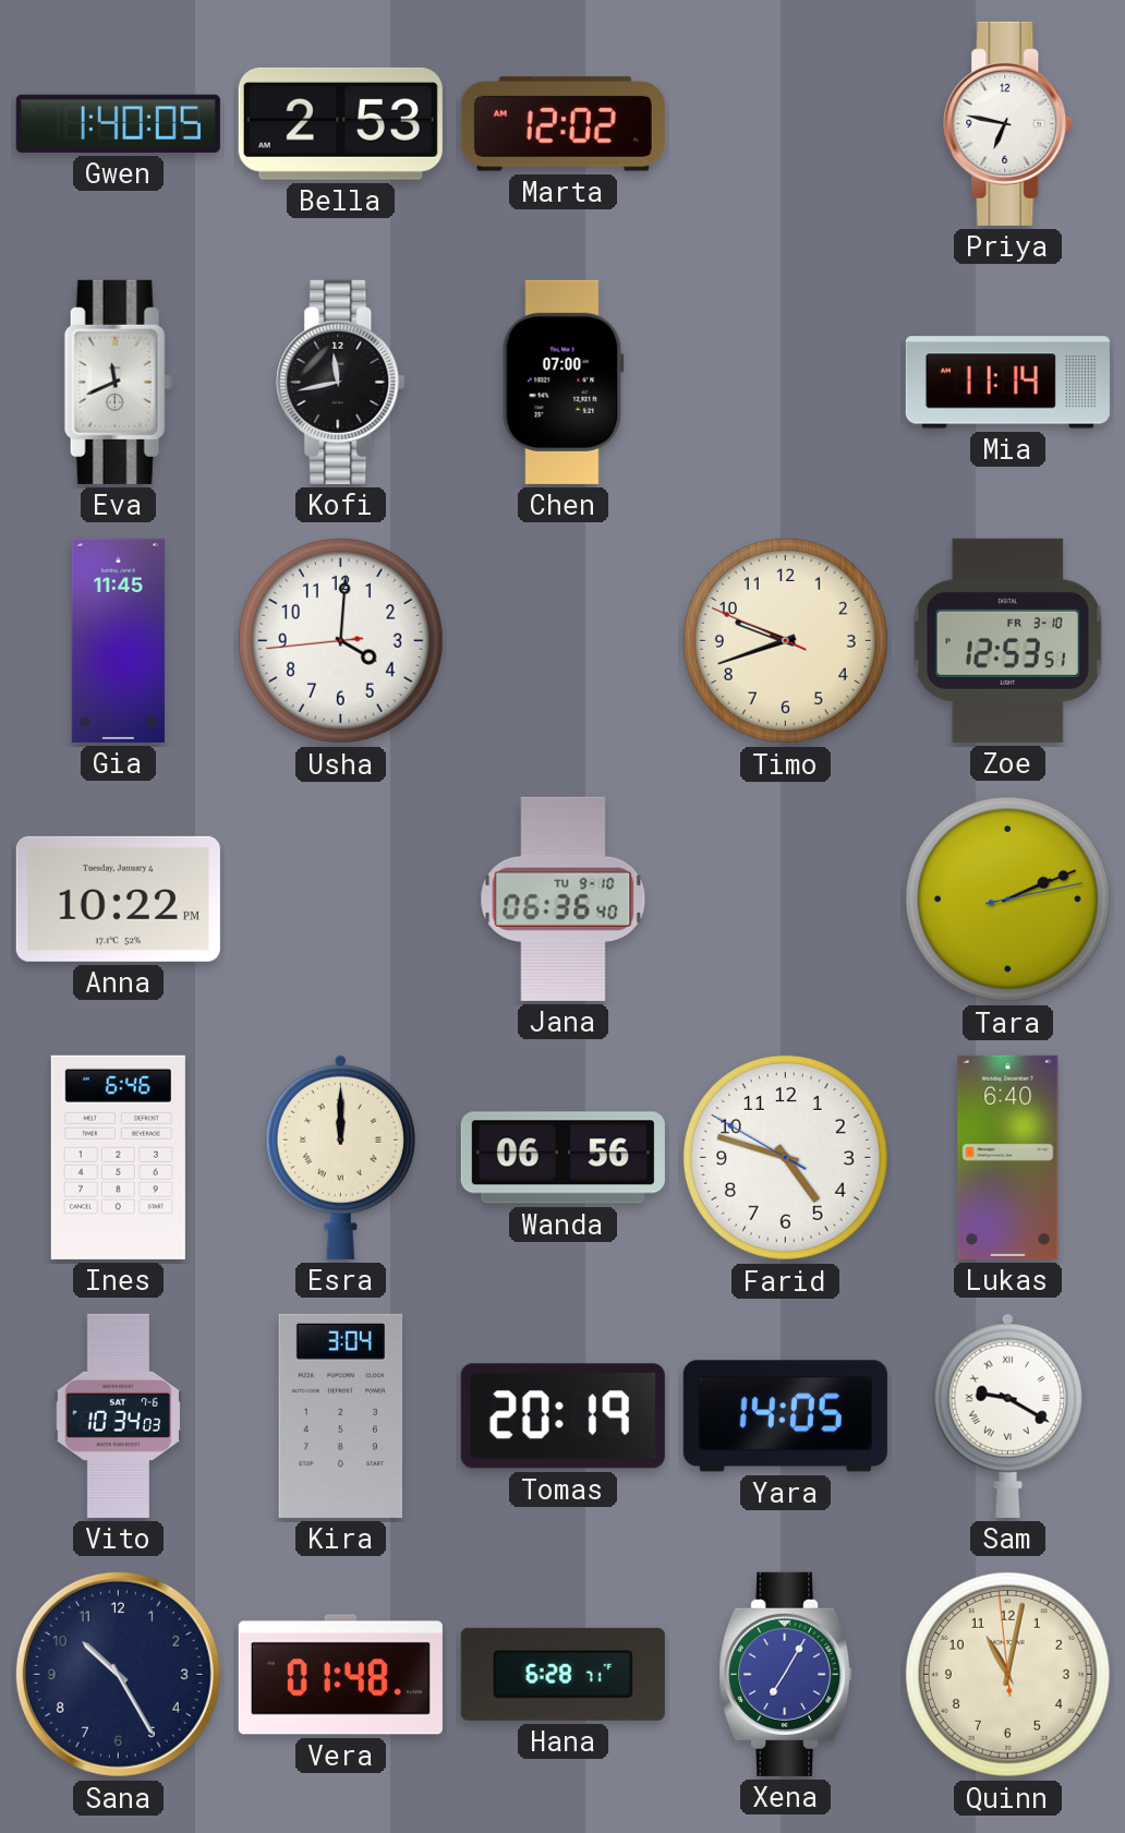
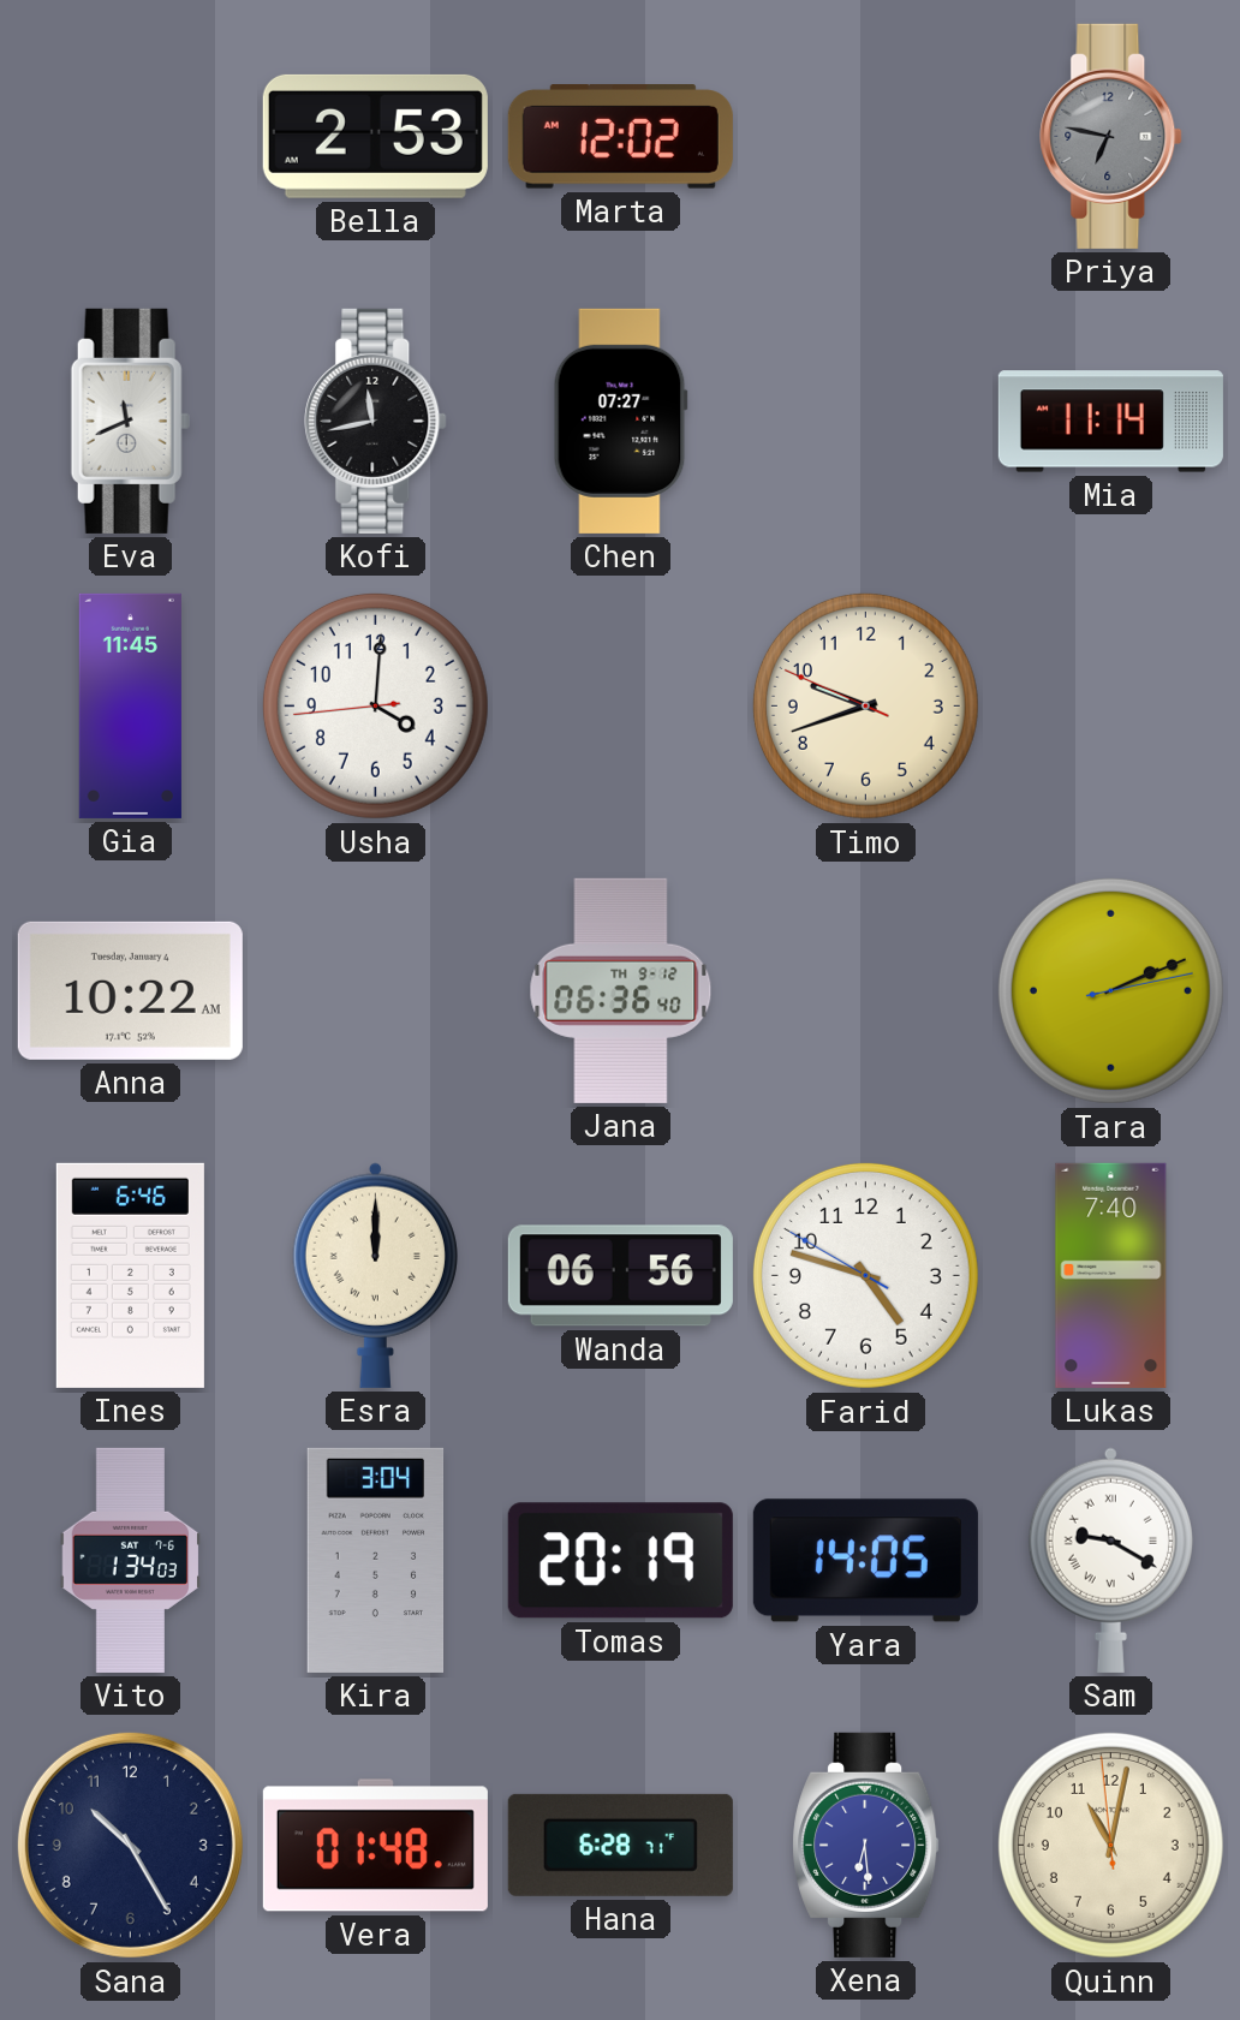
Gwen: 1:40 -> none (118, 123)
Priya dial: white -> grey (1111, 136)
Chen: 07:00 -> 07:27 (620, 421)
Zoe: 12:53 -> none (1007, 640)
Anna: 10:22 PM -> 10:22 AM (130, 990)
Jana date: TU 9-10 -> TH 9-12 (621, 990)
Lukas: 6:40 -> 7:40 (1111, 1275)
Vito: 10:34 -> 1:34 (130, 1560)
Xena: 7:05 -> 6:29 (866, 1845)
